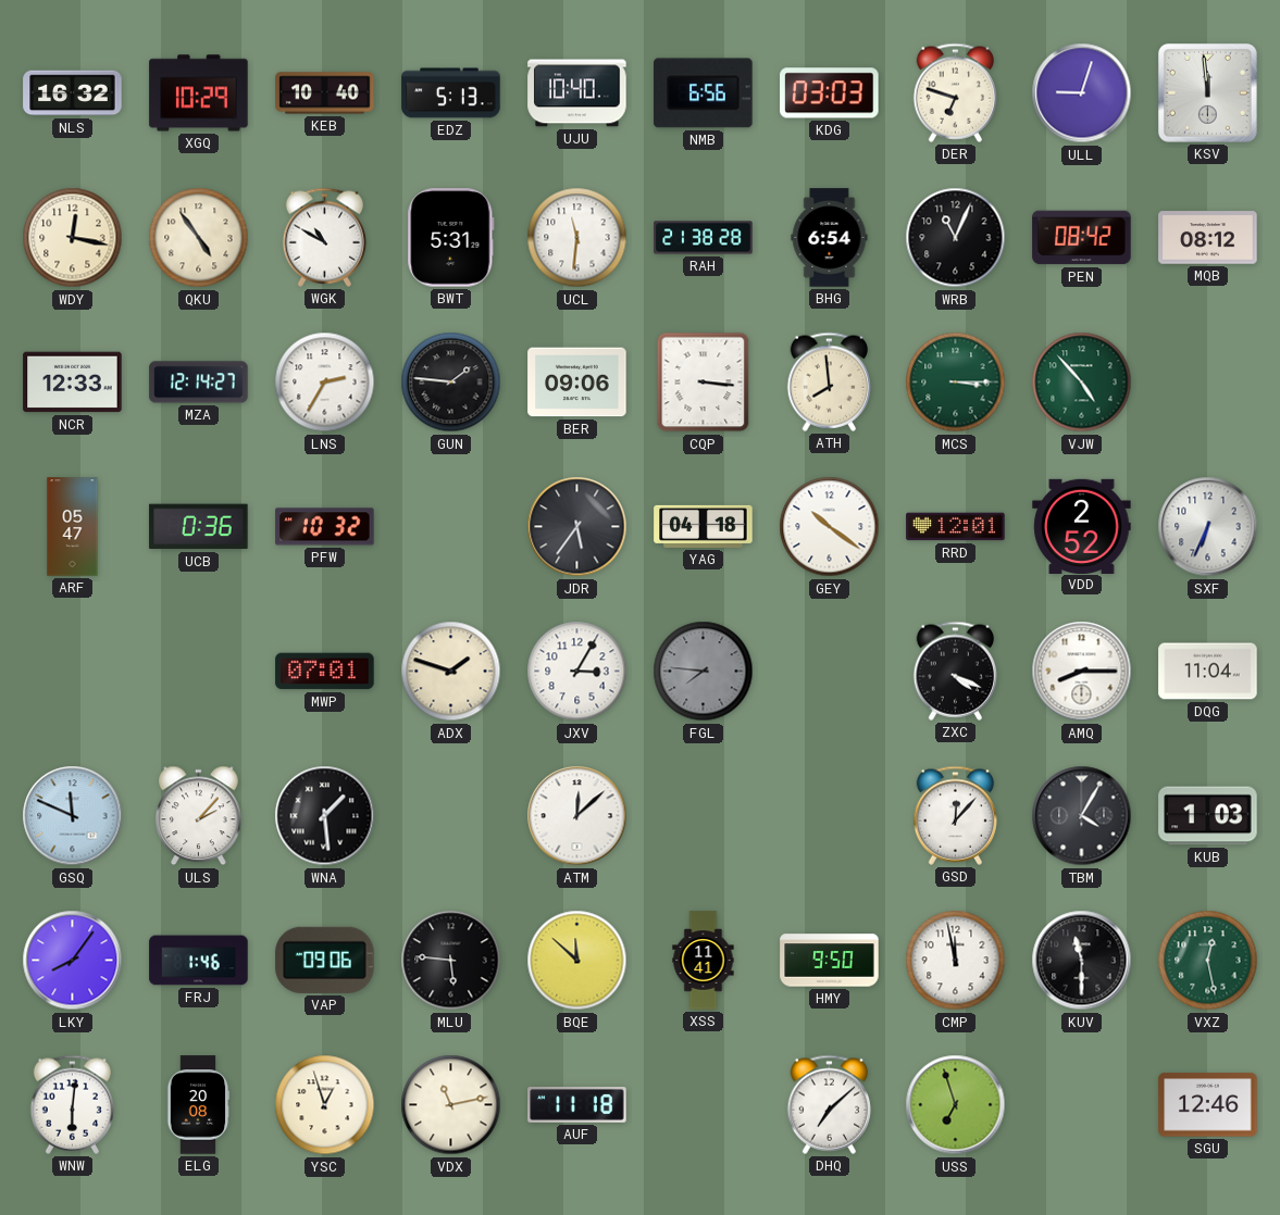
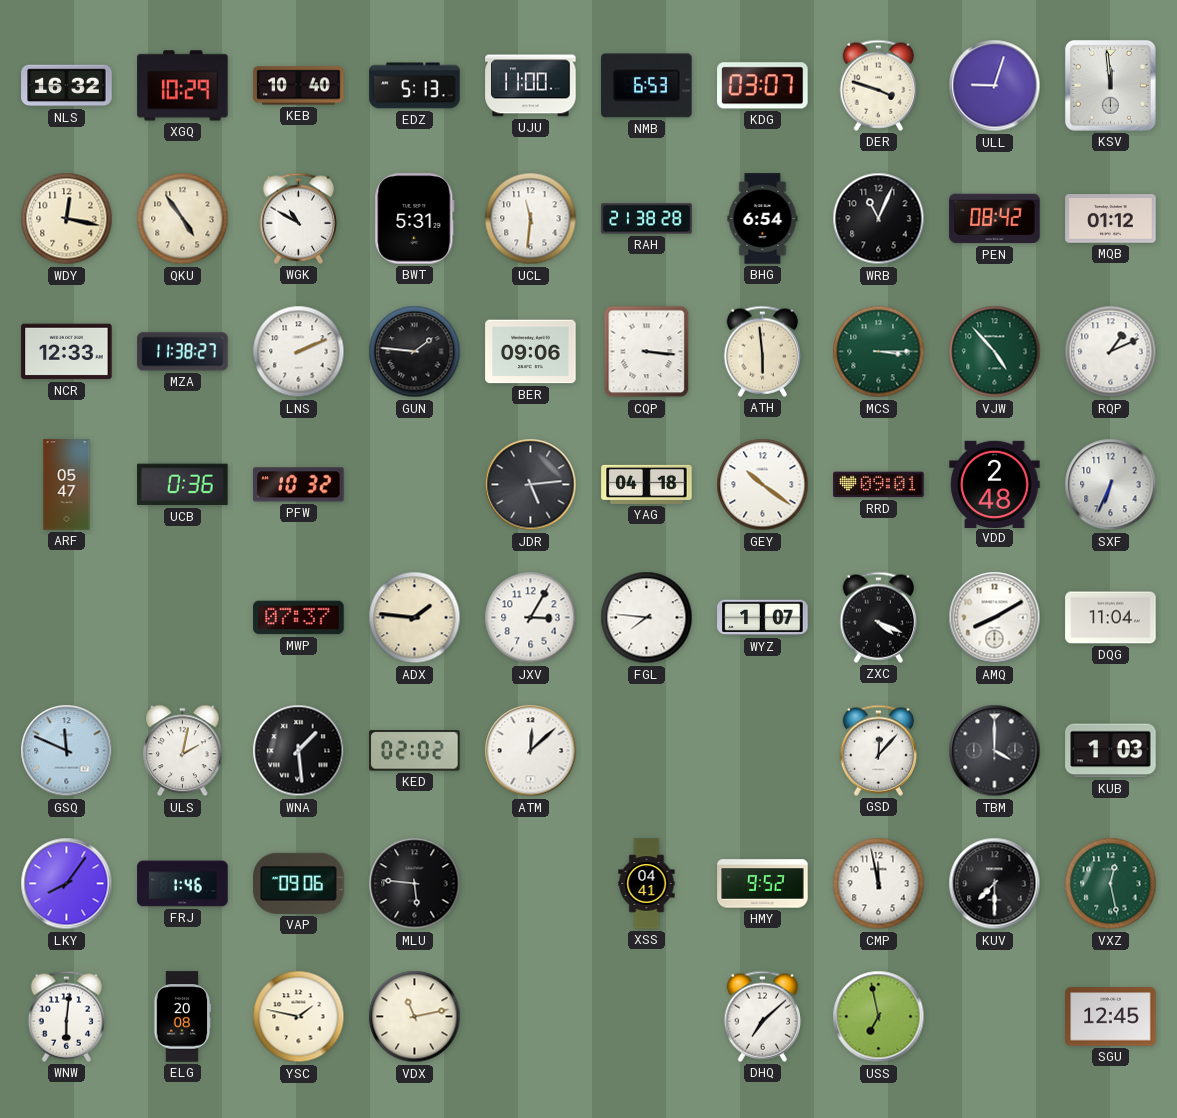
UJU: 10:40 -> 11:00 (531, 86)
NMB: 6:56 -> 6:53 (647, 86)
KDG: 03:03 -> 03:07 (763, 86)
DER: 6:48 -> 3:48 (879, 85)
MQB: 08:12 -> 01:12 (1111, 219)
MZA: 12:14 -> 11:38 (183, 352)
LNS: 2:35 -> 2:11 (299, 352)
ATH: 7:59 -> 5:59 (763, 351)
RQP: none -> 1:11 (1111, 352)
JDR: 5:36 -> 5:14 (531, 485)
RRD: 12:01 -> 09:01 (879, 485)
VDD: 2:52 -> 2:48 (995, 484)
MWP: 07:01 -> 07:37 (299, 618)
ADX: 1:48 -> 1:46 (415, 618)
FGL dial: grey -> white (647, 618)
WYZ: none -> 1:07 (763, 618)
AMQ: 8:15 -> 8:10 (995, 618)
ULS: 2:07 -> 2:02 (183, 751)
KED: none -> 02:02 (415, 751)
TBM: 4:05 -> 4:00 (995, 751)
BQE: 11:52 -> none (577, 961)
XSS: 11:41 -> 04:41 (647, 884)
HMY: 9:50 -> 9:52 (763, 884)
KUV: 11:30 -> 7:30 (995, 884)
YSC: 12:57 -> 1:47 (299, 1017)
AUF: 11:18 -> none (577, 1105)
USS: 6:57 -> 6:58 (879, 1017)
SGU: 12:46 -> 12:45 (1111, 1017)
